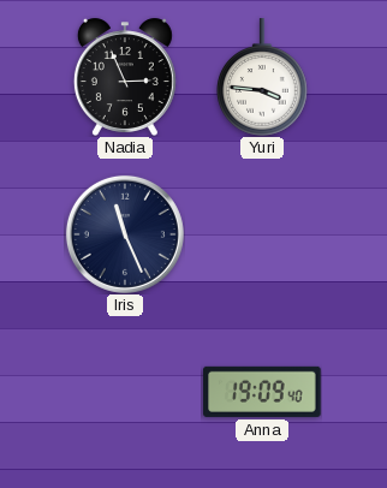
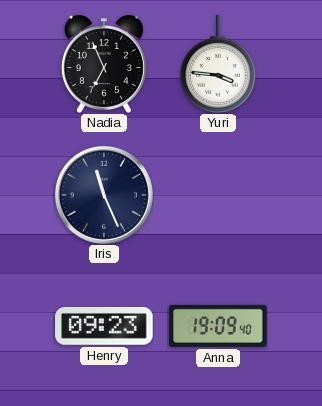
Nadia: 2:56 -> 6:56 (104, 64)
Henry: none -> 09:23 (104, 327)
